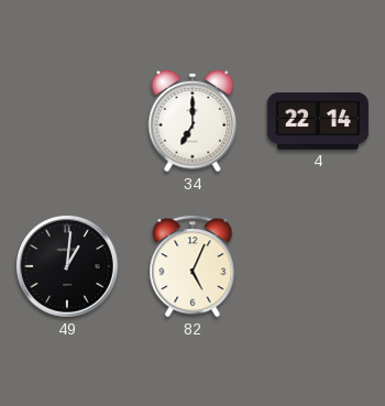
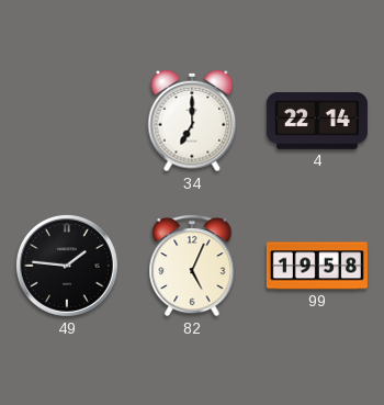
49: 1:01 -> 1:46 (67, 266)
99: none -> 19:58 (317, 266)
